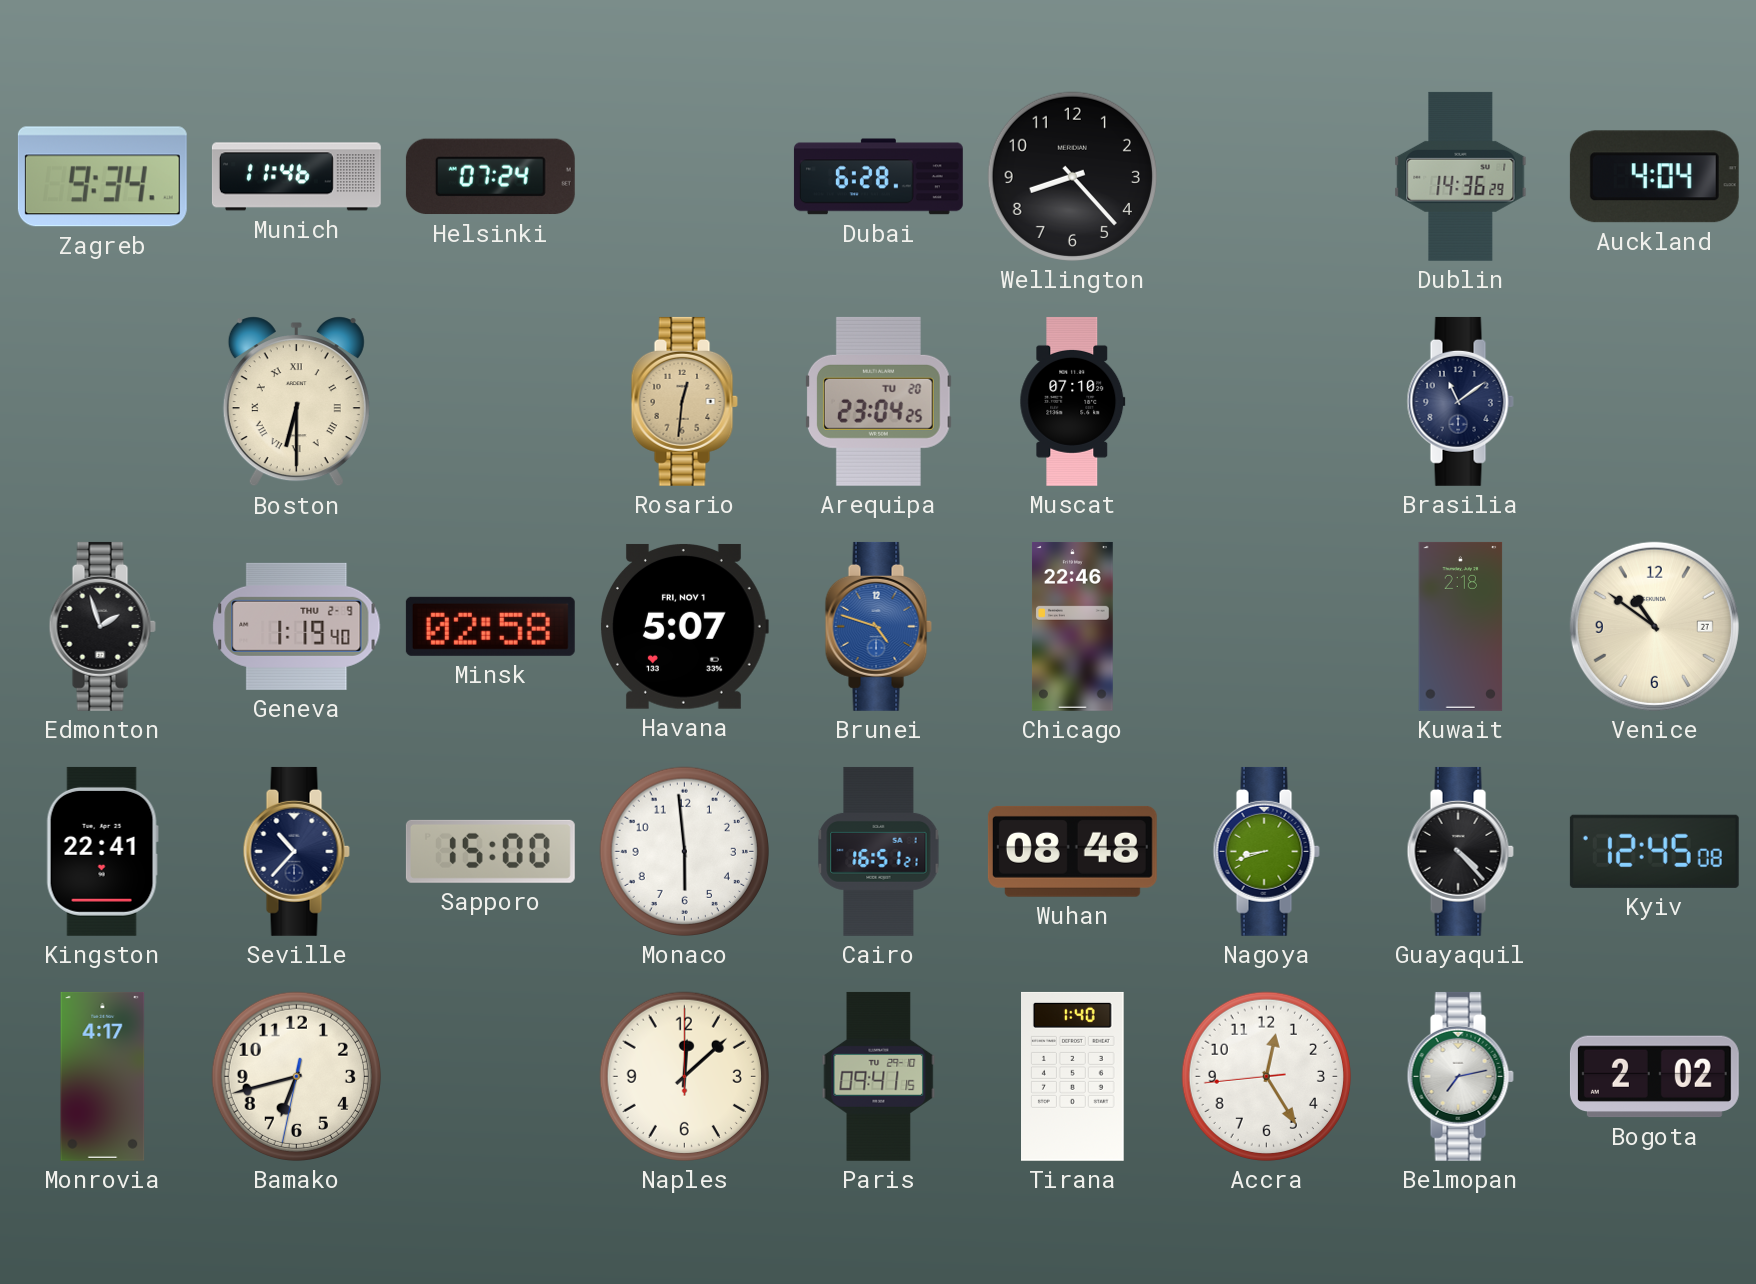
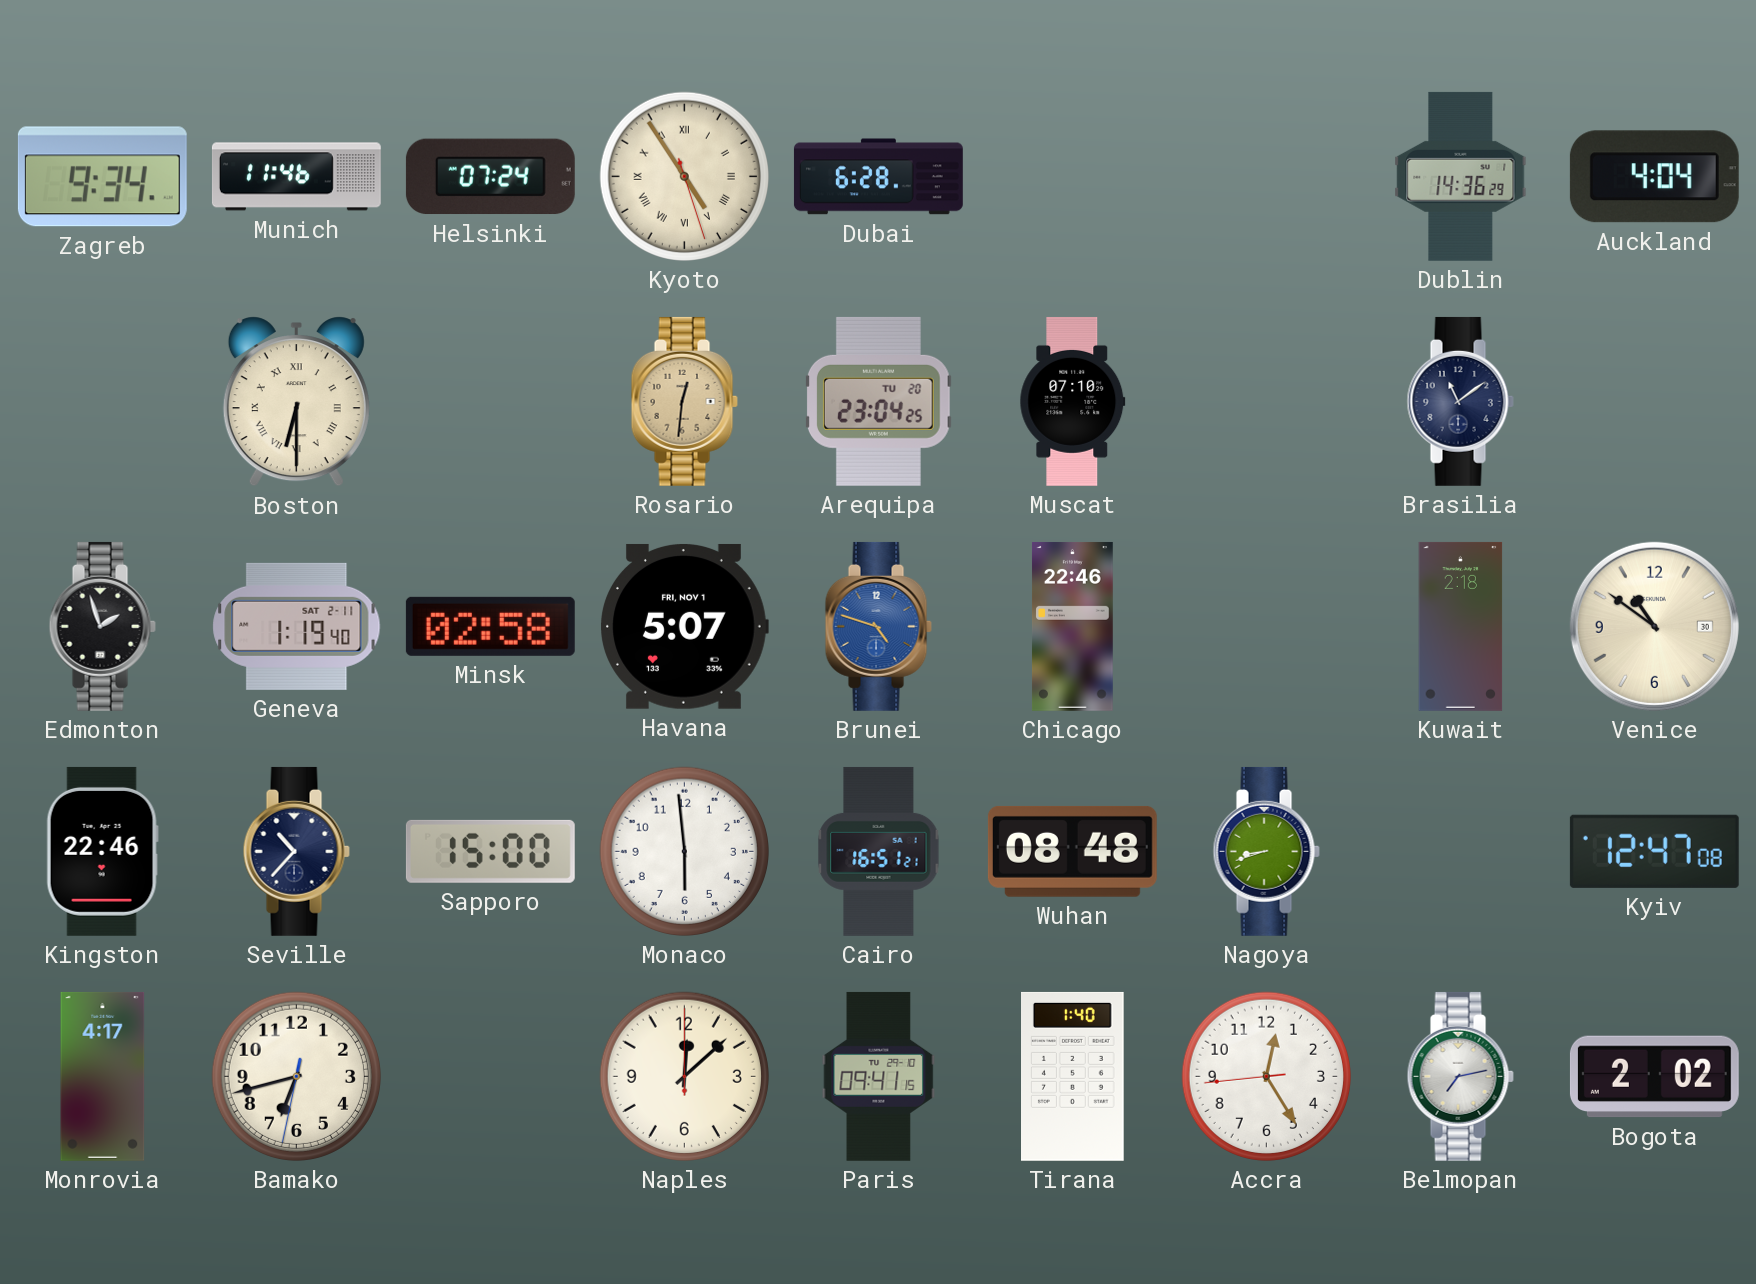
Kyoto: none -> 4:54 (684, 176)
Wellington: 8:23 -> none (1072, 176)
Geneva date: THU 2-9 -> SAT 2-11 (297, 626)
Venice date: 27 -> 30 (1654, 626)
Kingston: 22:41 -> 22:46 (102, 851)
Guayaquil: 4:23 -> none (1460, 851)
Kyiv: 12:45 -> 12:47 (1654, 851)
